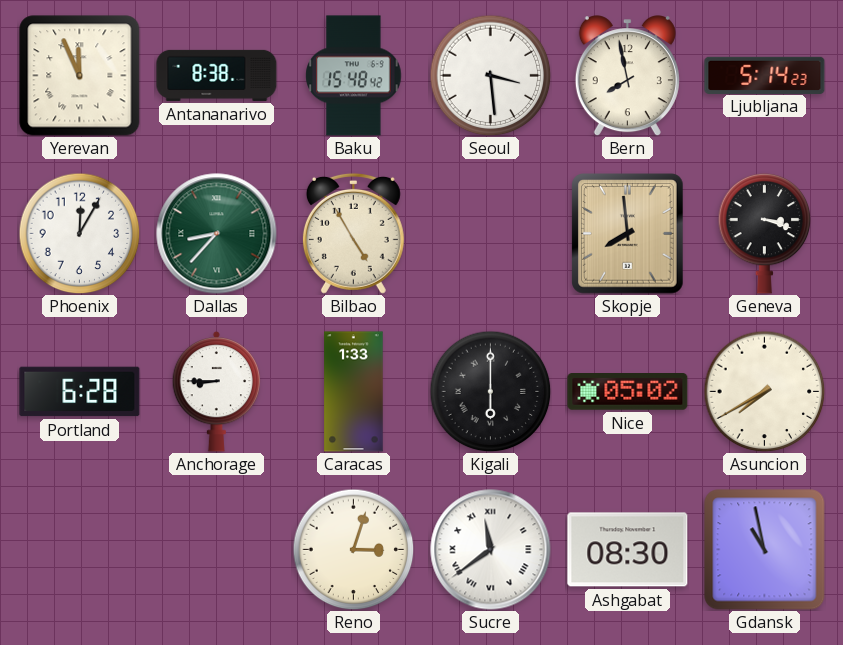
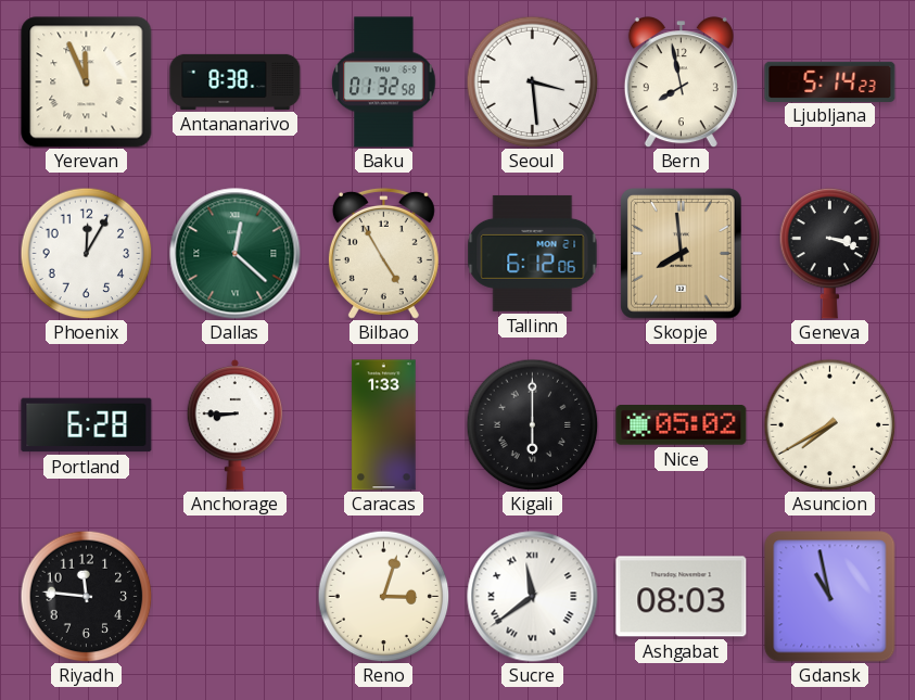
Baku: 15:48 -> 01:32 (384, 82)
Dallas: 8:37 -> 12:22 (236, 254)
Tallinn: none -> 6:12 (533, 253)
Riyadh: none -> 11:46 (86, 596)
Ashgabat: 08:30 -> 08:03 (682, 597)
